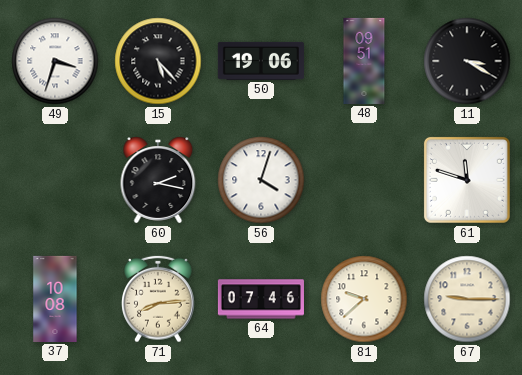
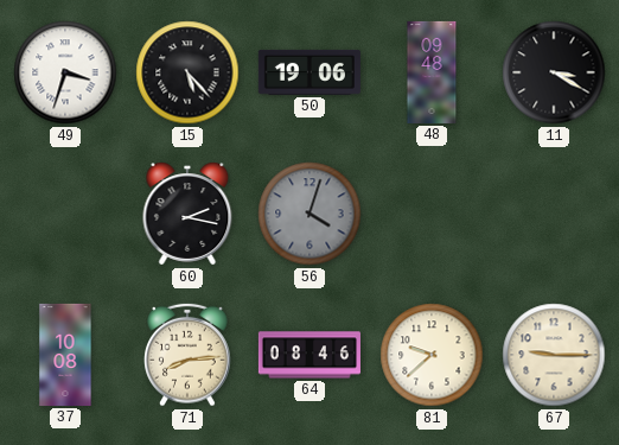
48: 09:51 -> 09:48 (432, 72)
56 dial: white -> grey (309, 214)
61: 11:48 -> none (467, 180)
64: 07:46 -> 08:46 (309, 355)
